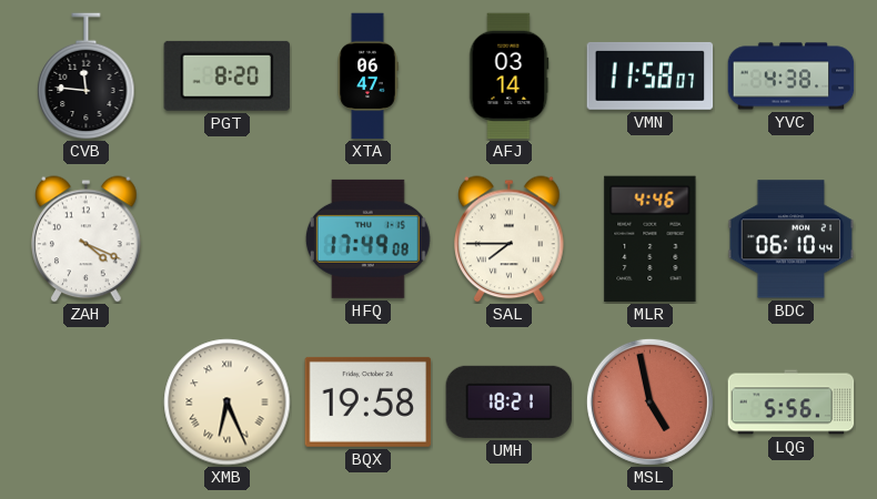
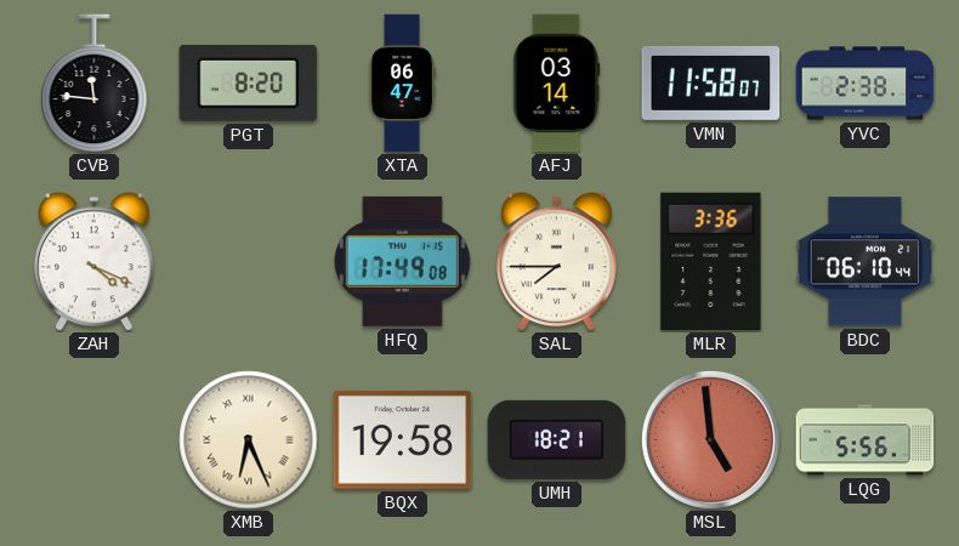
YVC: 4:38 -> 2:38 (866, 84)
MLR: 4:46 -> 3:36 (711, 262)
MSL: 4:58 -> 4:59 (710, 439)
